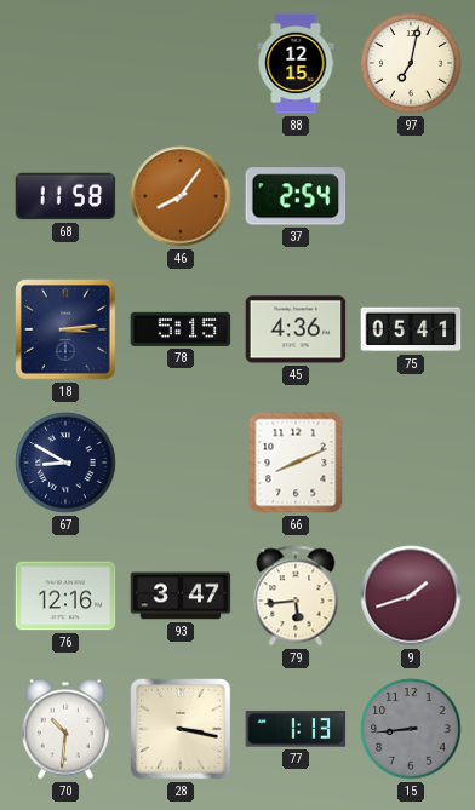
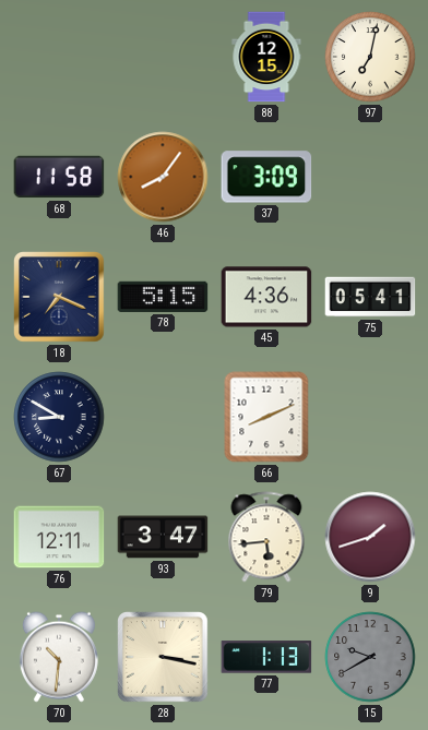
37: 2:54 -> 3:09 (266, 177)
18: 3:14 -> 7:19 (59, 297)
76: 12:16 -> 12:11 (59, 537)
15: 8:44 -> 9:40 (370, 657)
